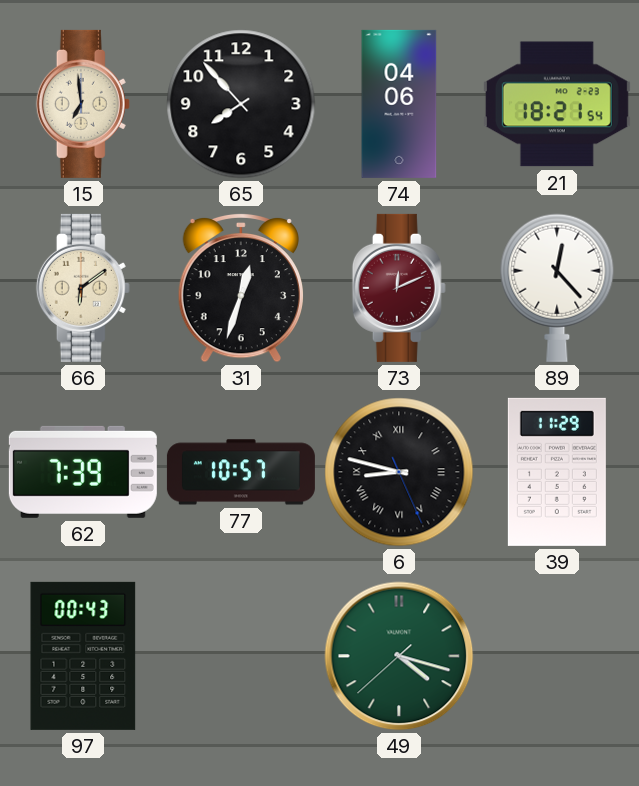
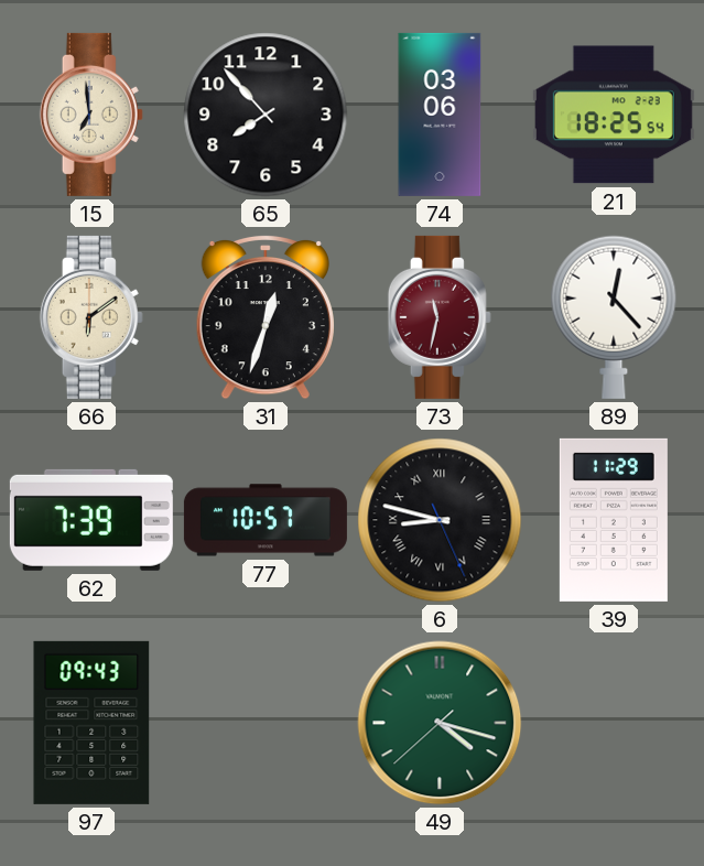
74: 04:06 -> 03:06 (440, 115)
21: 18:21 -> 18:25 (614, 115)
73: 12:11 -> 11:32 (440, 317)
97: 00:43 -> 09:43 (91, 723)
